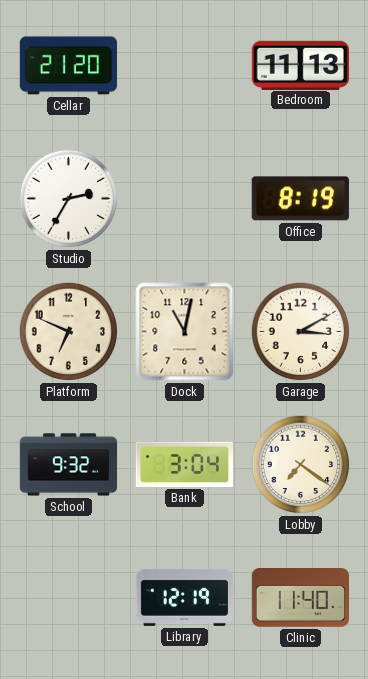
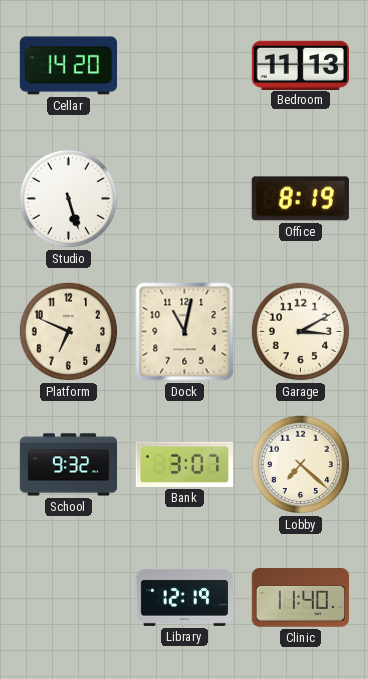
Cellar: 21:20 -> 14:20 (68, 66)
Studio: 2:35 -> 5:27 (69, 199)
Bank: 3:04 -> 3:07 (184, 464)
Lobby: 7:21 -> 7:22 (301, 465)
